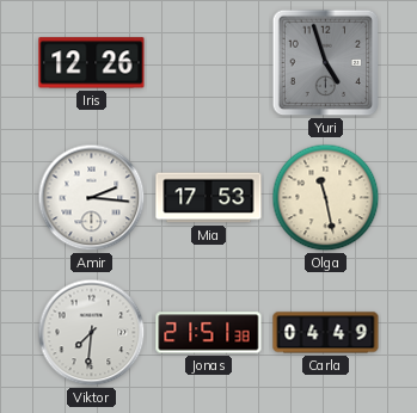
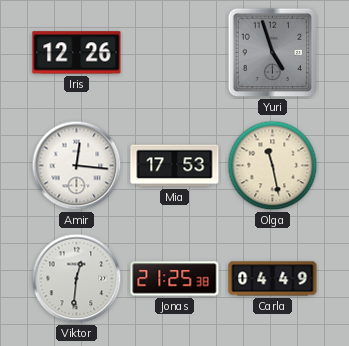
Amir: 2:16 -> 12:16 (77, 166)
Viktor: 7:31 -> 12:31 (77, 279)
Jonas: 21:51 -> 21:25 (175, 279)
